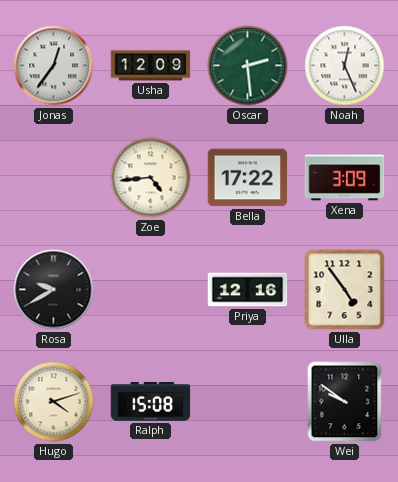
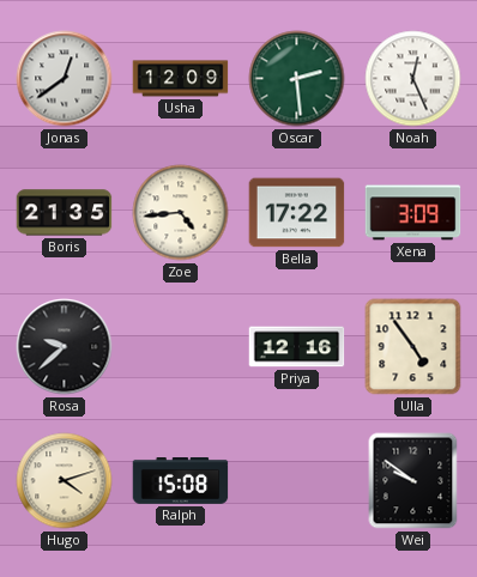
Jonas: 12:36 -> 12:39 (65, 79)
Boris: none -> 21:35 (65, 213)
Rosa: 9:40 -> 9:38 (65, 347)
